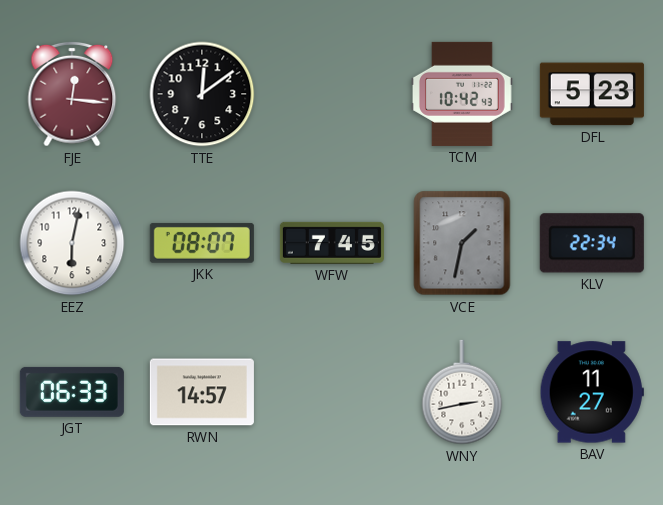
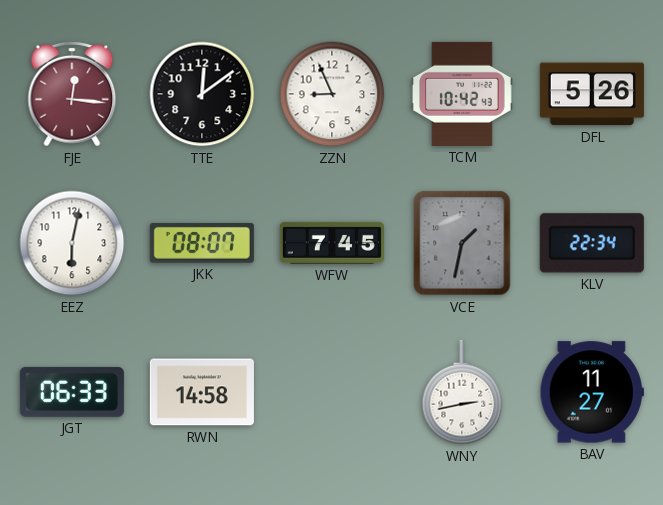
ZZN: none -> 8:56 (332, 94)
DFL: 5:23 -> 5:26 (592, 94)
RWN: 14:57 -> 14:58 (202, 392)
